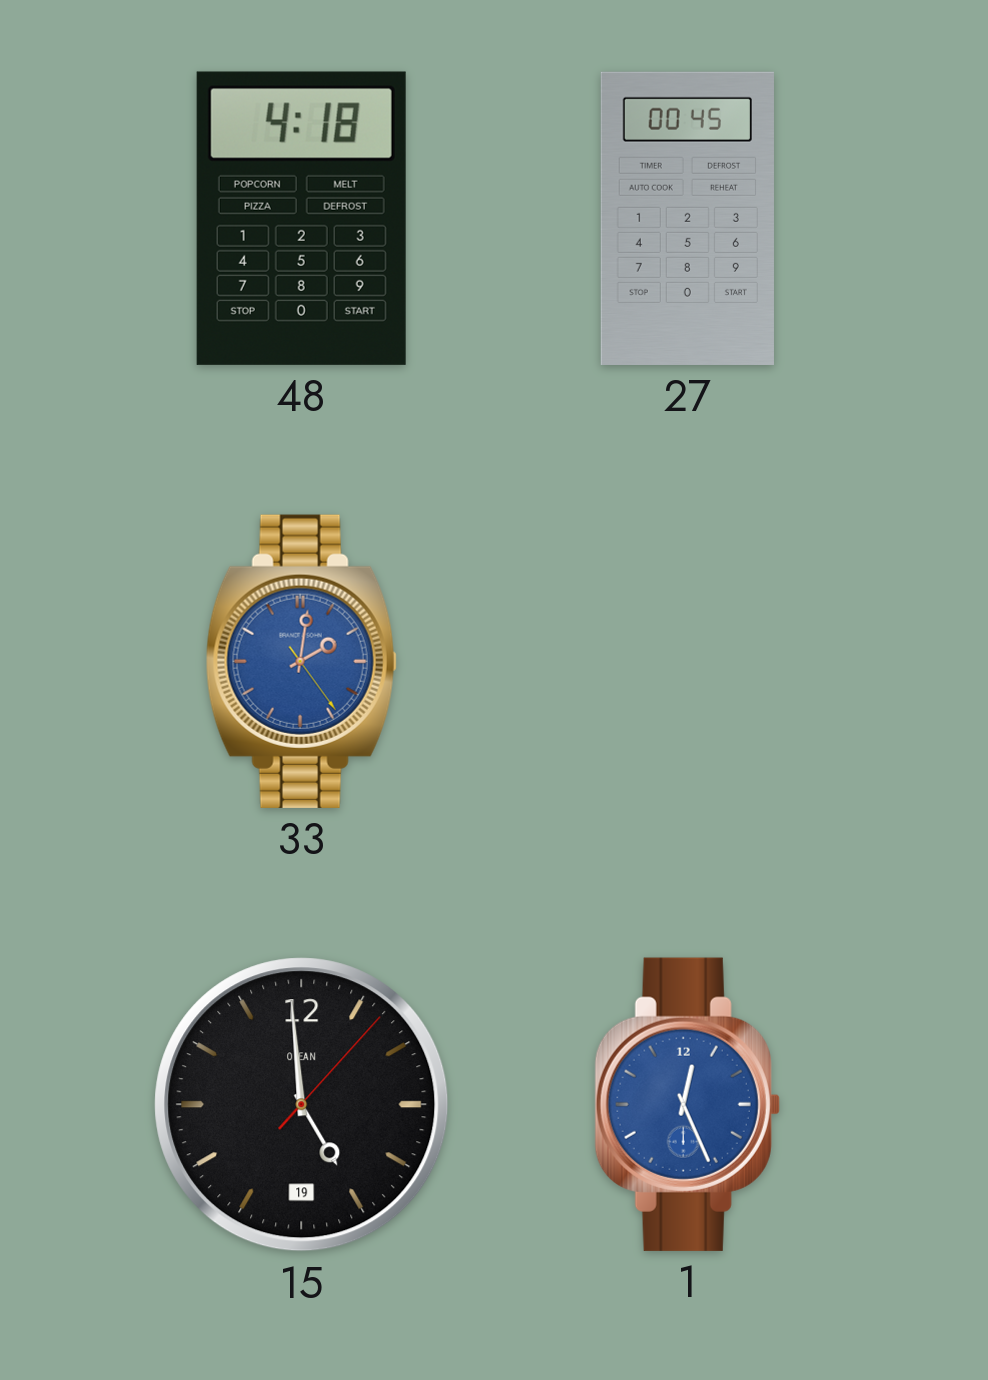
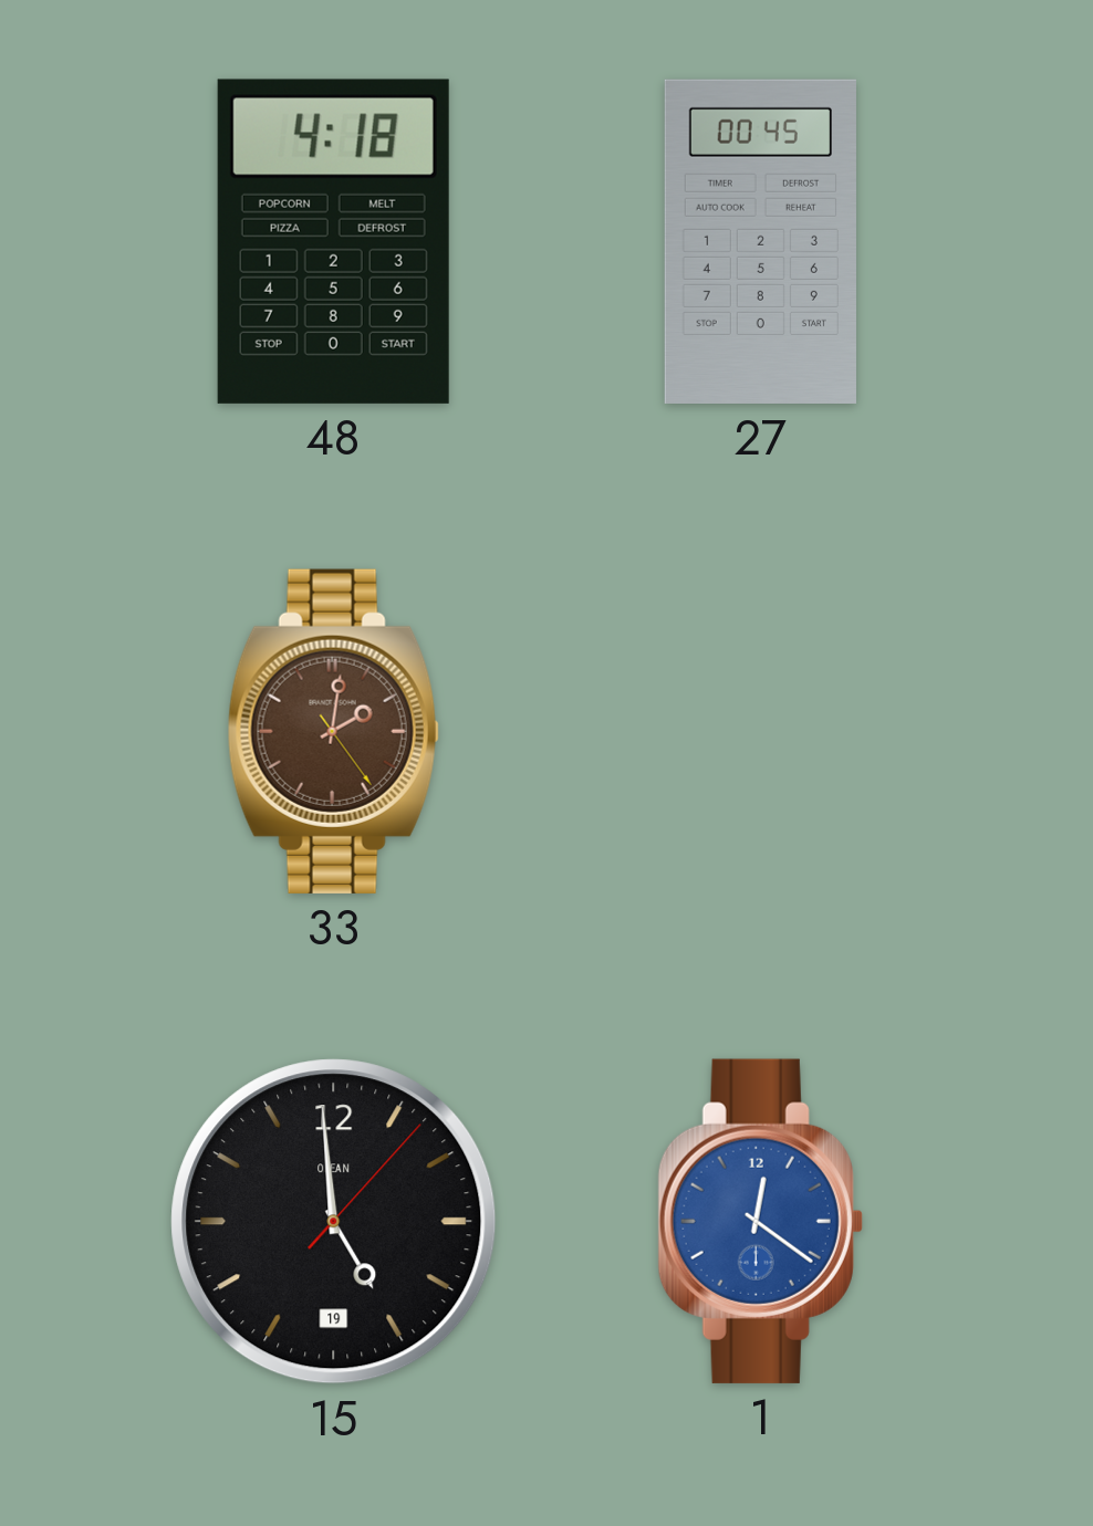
33 dial: blue -> brown (333, 731)
1: 12:26 -> 12:21 (760, 1221)
